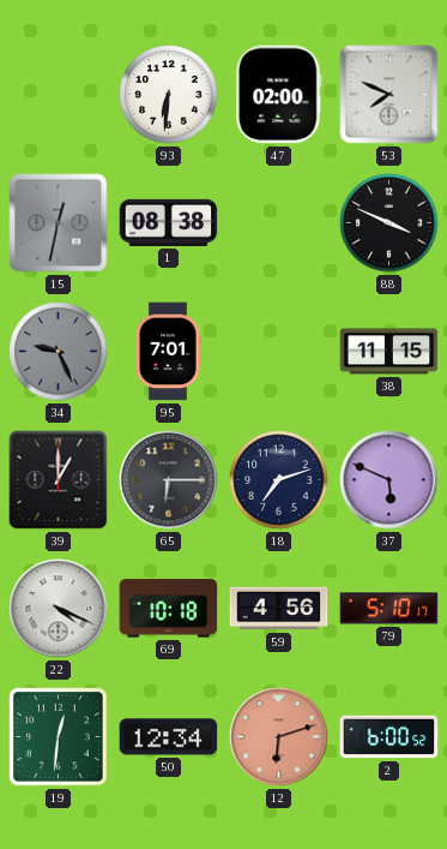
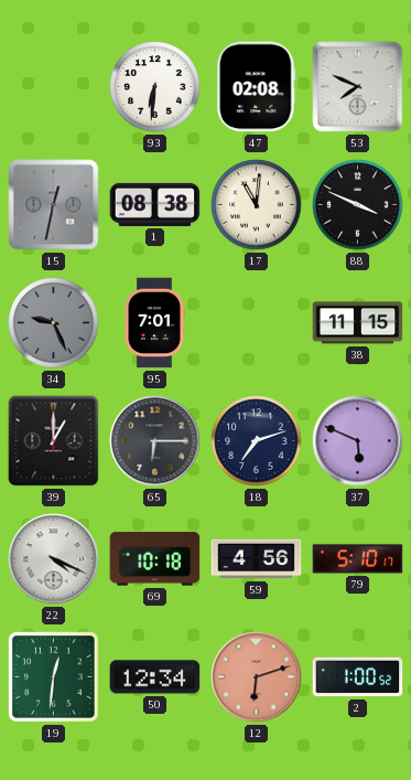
47: 02:00 -> 02:08 (257, 87)
17: none -> 11:01 (257, 205)
2: 6:00 -> 1:00 (358, 677)
